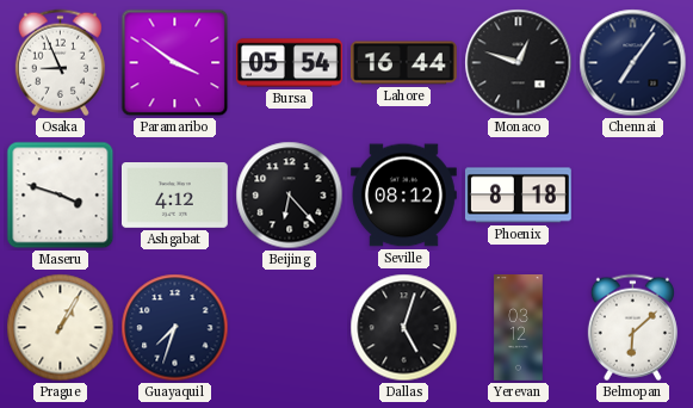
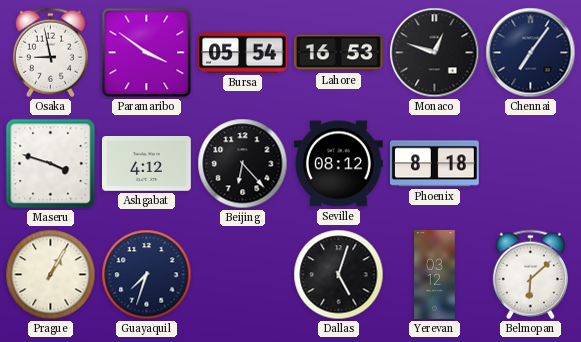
Osaka: 8:56 -> 8:58 (50, 53)
Lahore: 16:44 -> 16:53 (338, 53)
